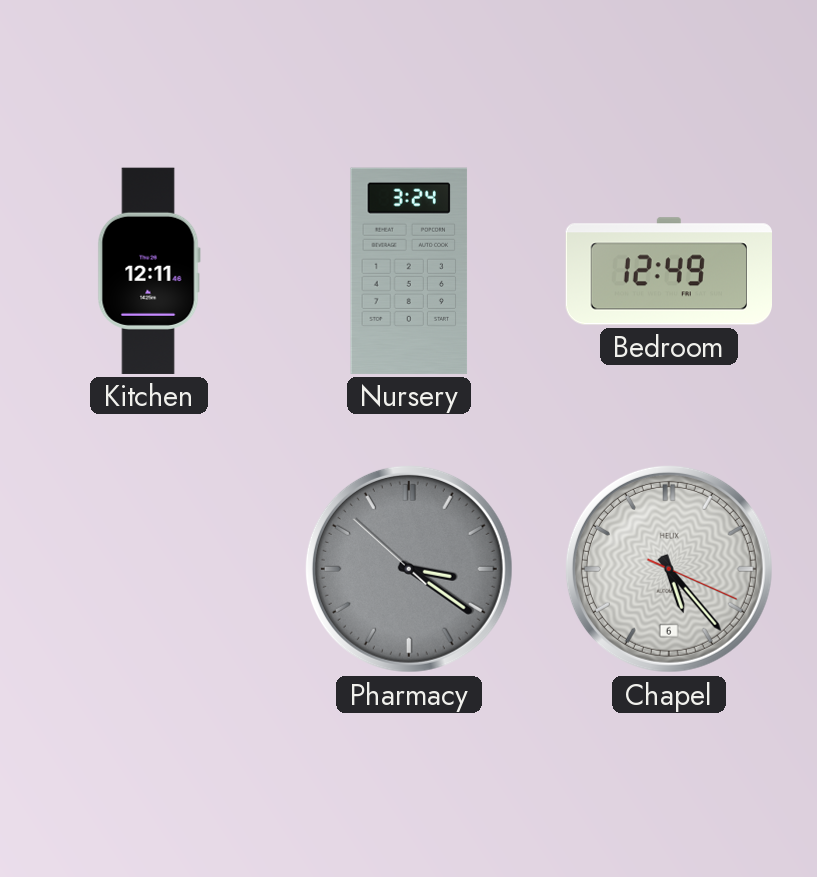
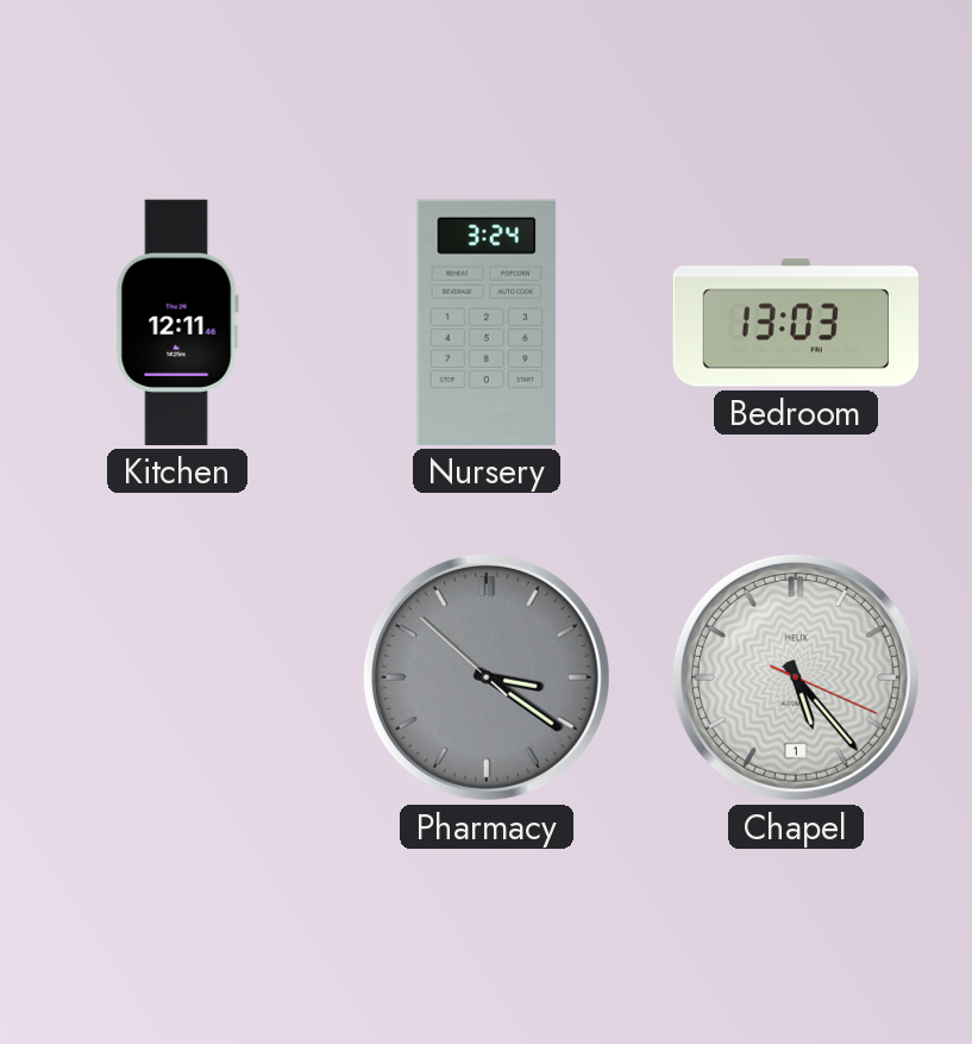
Bedroom: 12:49 -> 13:03 (795, 323)
Chapel date: 6 -> 1 (796, 677)
